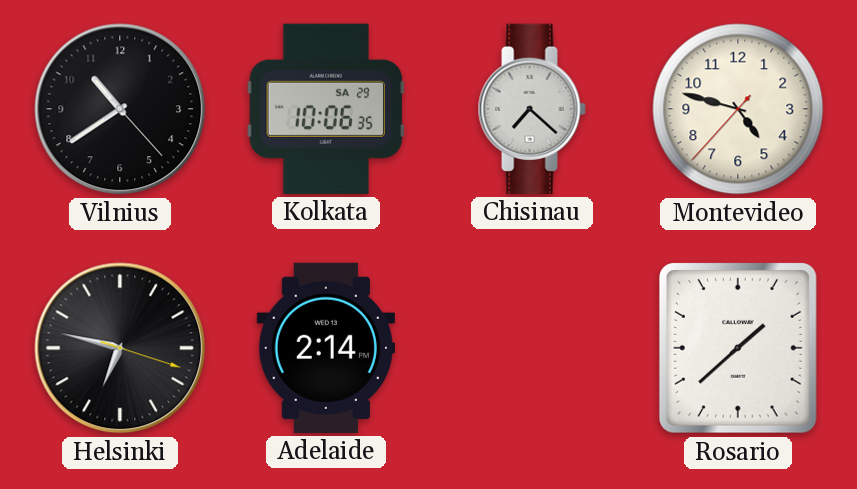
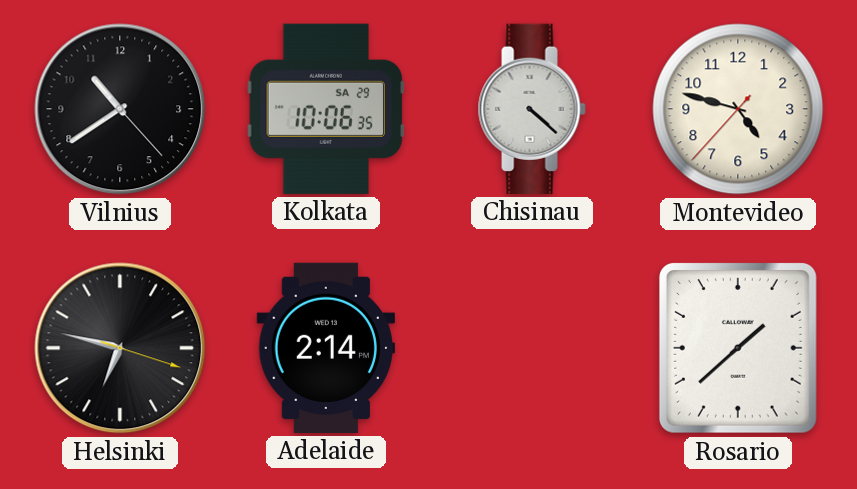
Chisinau: 7:22 -> 4:22 (532, 109)
